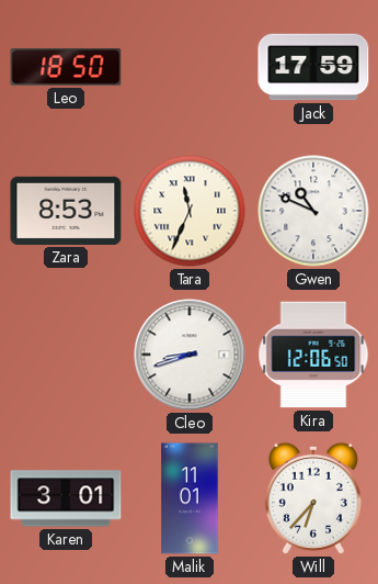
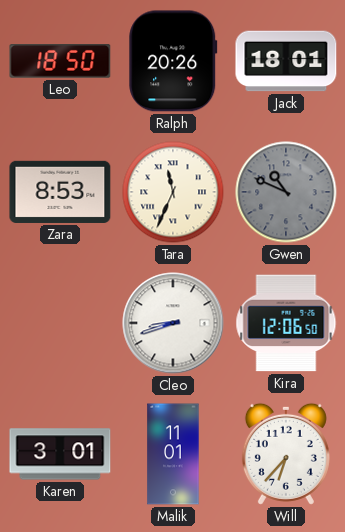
Ralph: none -> 20:26 (173, 61)
Jack: 17:59 -> 18:01 (286, 61)
Gwen dial: white -> grey (286, 192)
